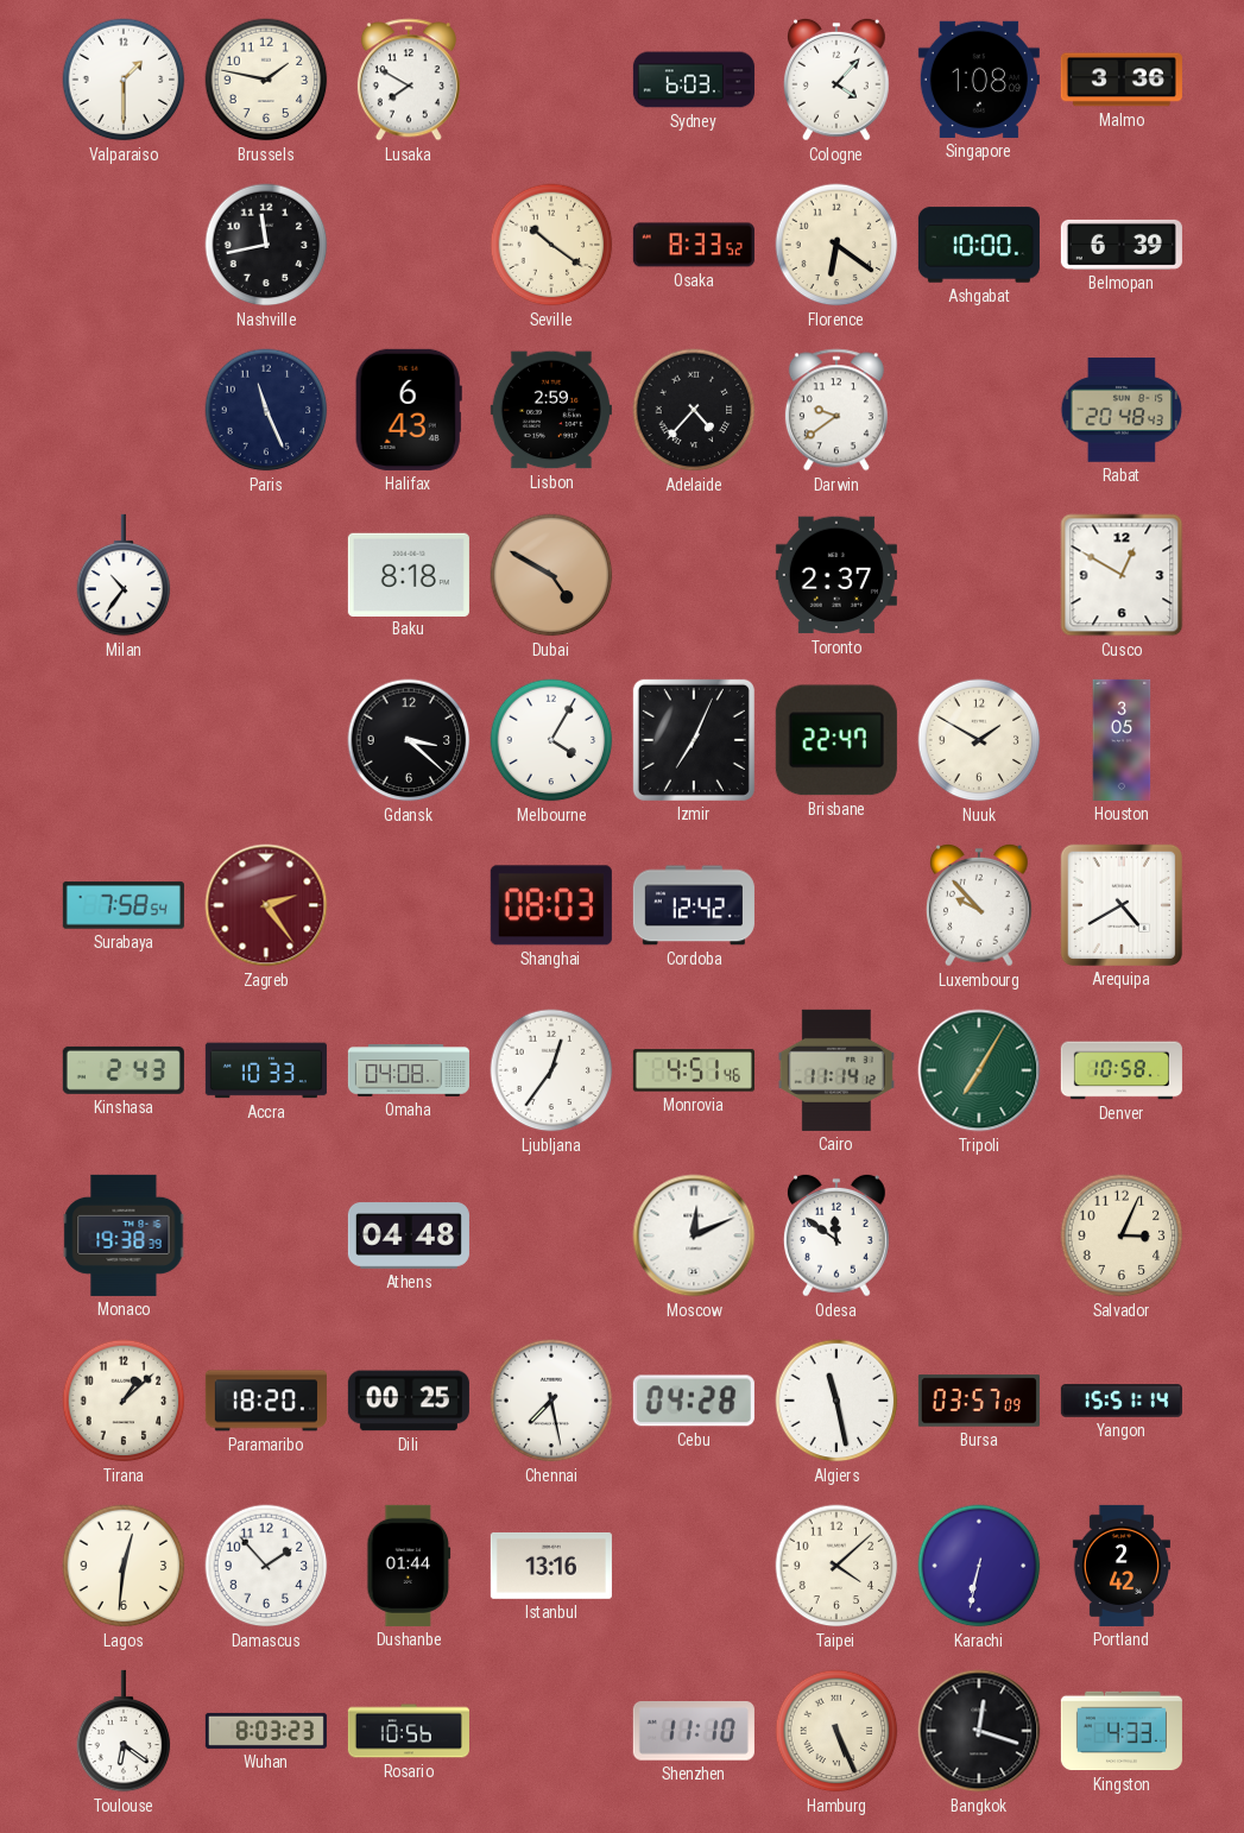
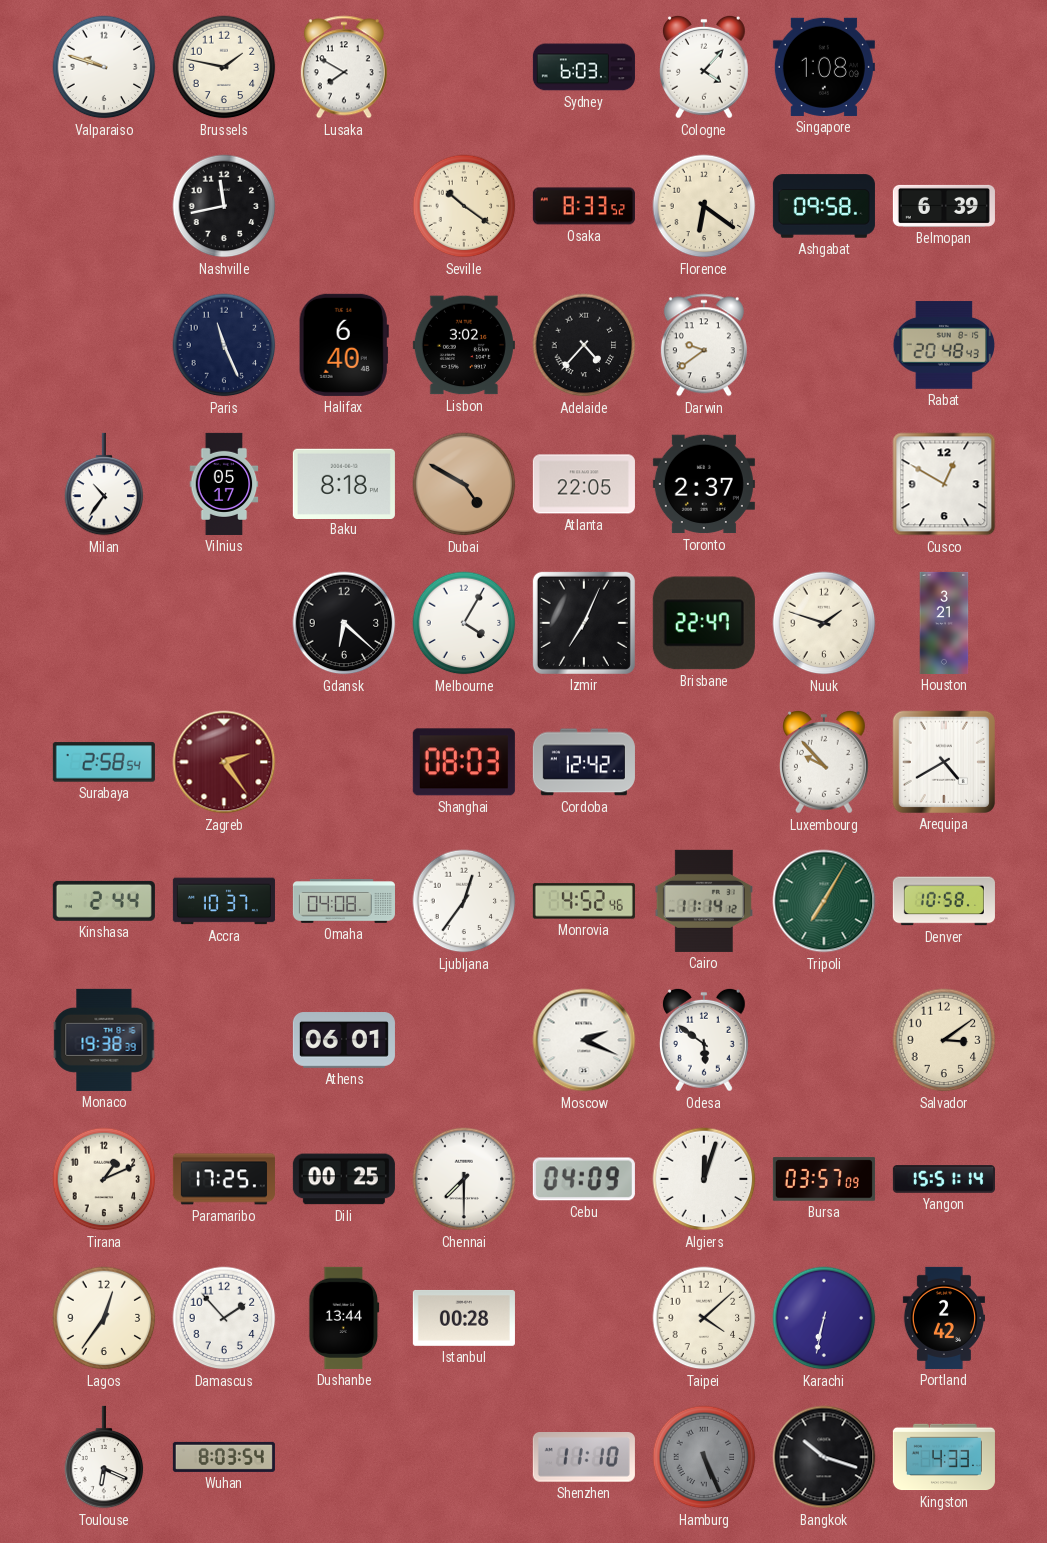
Valparaiso: 1:30 -> 9:48 (104, 67)
Malmo: 3:36 -> none (1122, 80)
Ashgabat: 10:00 -> 09:58 (824, 206)
Halifax: 6:43 -> 6:40 (344, 345)
Lisbon: 2:59 -> 3:02 (464, 345)
Vilnius: none -> 05:17 (224, 484)
Atlanta: none -> 22:05 (584, 484)
Gdansk: 3:22 -> 6:22 (344, 623)
Nuuk: 1:50 -> 1:48 (824, 623)
Houston: 3:05 -> 3:21 (944, 623)
Surabaya: 7:58 -> 2:58 (104, 762)
Kinshasa: 2:43 -> 2:44 (104, 901)
Accra: 10:33 -> 10:37 (224, 901)
Monrovia: 4:51 -> 4:52 (584, 901)
Athens: 04:48 -> 06:01 (344, 1040)
Moscow: 12:11 -> 2:19 (584, 1040)
Odesa: 11:51 -> 5:51 (704, 1040)
Salvador: 3:04 -> 3:09 (944, 1040)
Tirana: 1:08 -> 1:11 (104, 1179)
Paramaribo: 18:20 -> 17:25 (224, 1179)
Chennai: 7:28 -> 7:30 (464, 1179)
Cebu: 04:28 -> 04:09 (584, 1179)
Algiers: 11:28 -> 12:03 (704, 1179)
Lagos: 12:31 -> 12:36 (104, 1318)
Dushanbe: 01:44 -> 13:44 (344, 1318)
Istanbul: 13:16 -> 00:28 (464, 1318)
Toulouse: 6:21 -> 6:19 (104, 1457)
Wuhan: 8:03:23 -> 8:03:54 (224, 1457)
Rosario: 10:56 -> none (409, 1731)
Hamburg dial: cream -> grey (704, 1457)
Bangkok: 12:18 -> 10:18 (824, 1457)
